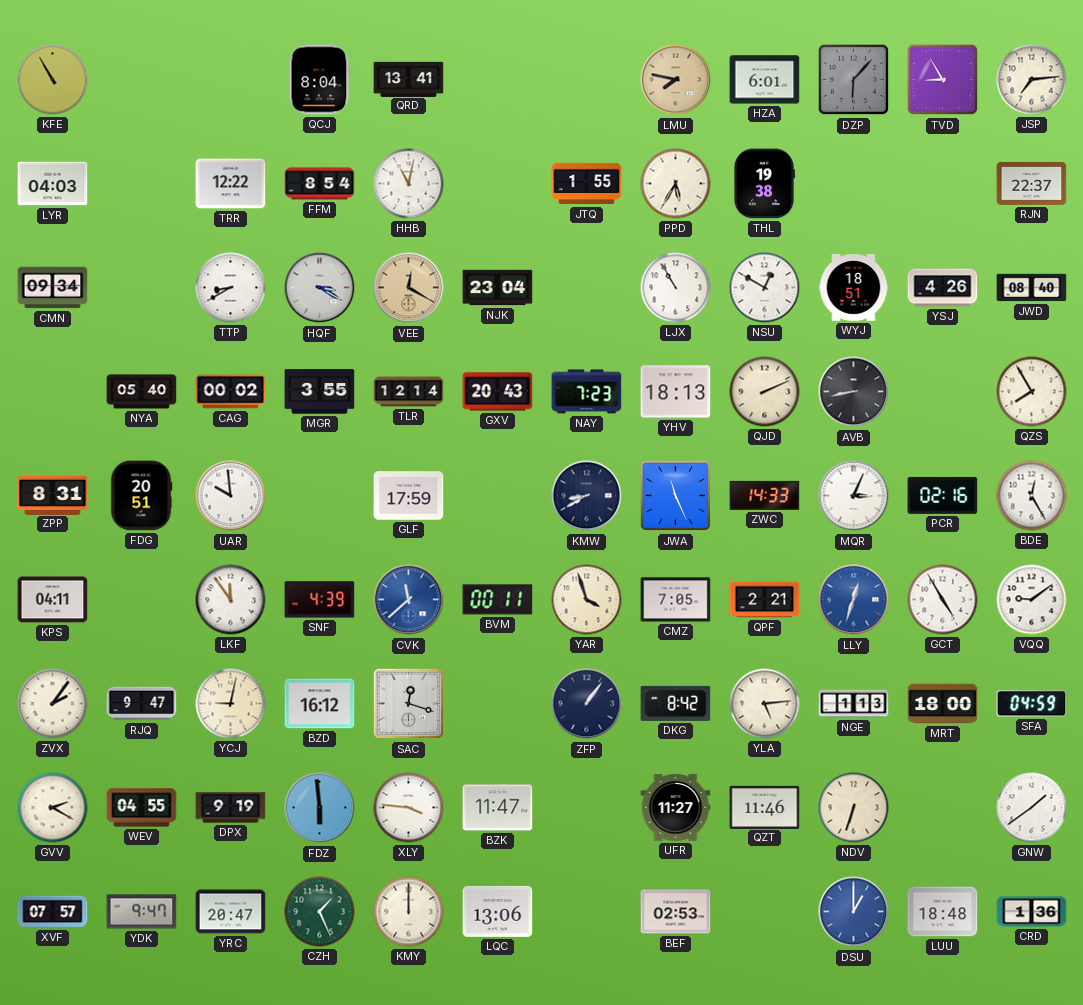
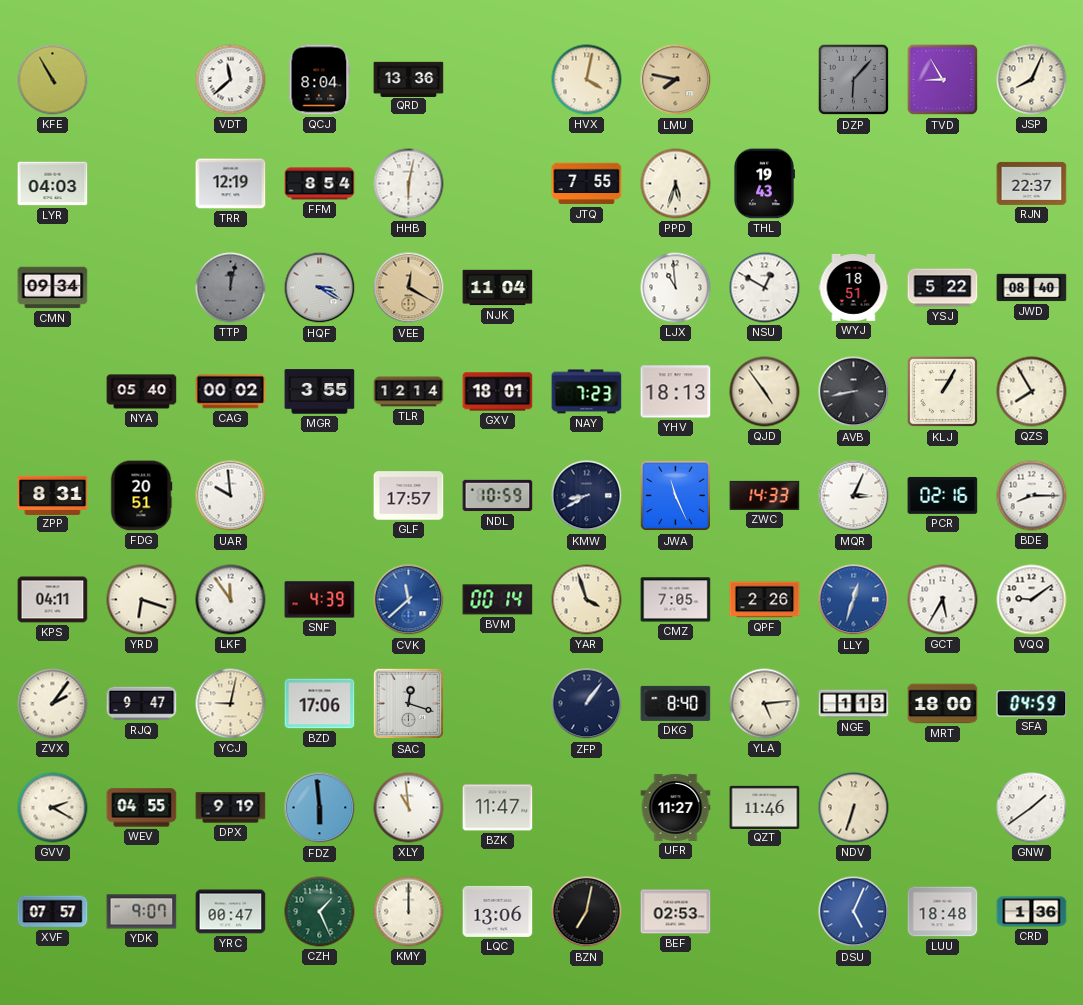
VDT: none -> 11:38 (231, 80)
QRD: 13:41 -> 13:36 (409, 79)
HVX: none -> 4:02 (587, 80)
HZA: 6:01 -> none (765, 80)
JSP: 7:14 -> 8:04 (1032, 80)
TRR: 12:22 -> 12:19 (231, 184)
HHB: 11:02 -> 6:02 (409, 184)
JTQ: 1:55 -> 7:55 (587, 184)
PPD: 5:35 -> 5:33 (676, 184)
THL: 19:38 -> 19:43 (764, 184)
TTP: 8:40 -> 12:02 (231, 288)
TTP dial: white -> grey (231, 288)
NJK: 23:04 -> 11:04 (498, 288)
LJX: 10:55 -> 10:59 (676, 288)
YSJ: 4:26 -> 5:22 (943, 288)
GXV: 20:43 -> 18:01 (498, 392)
QJD: 2:11 -> 4:54 (765, 392)
KLJ: none -> 1:05 (943, 392)
GLF: 17:59 -> 17:57 (409, 496)
NDL: none -> 10:59 (498, 496)
BDE: 12:25 -> 8:15 (1032, 496)
YRD: none -> 6:18 (142, 600)
BVM: 00:11 -> 00:14 (498, 600)
QPF: 2:21 -> 2:26 (765, 600)
GCT: 4:55 -> 5:35 (943, 600)
BZD: 16:12 -> 17:06 (320, 704)
DKG: 8:42 -> 8:40 (676, 703)
XLY: 3:46 -> 10:59 (409, 808)
YDK: 9:47 -> 9:07 (142, 912)
YRC: 20:47 -> 00:47 (231, 912)
BZN: none -> 7:02 (587, 912)
DSU: 1:00 -> 5:04 (854, 912)
